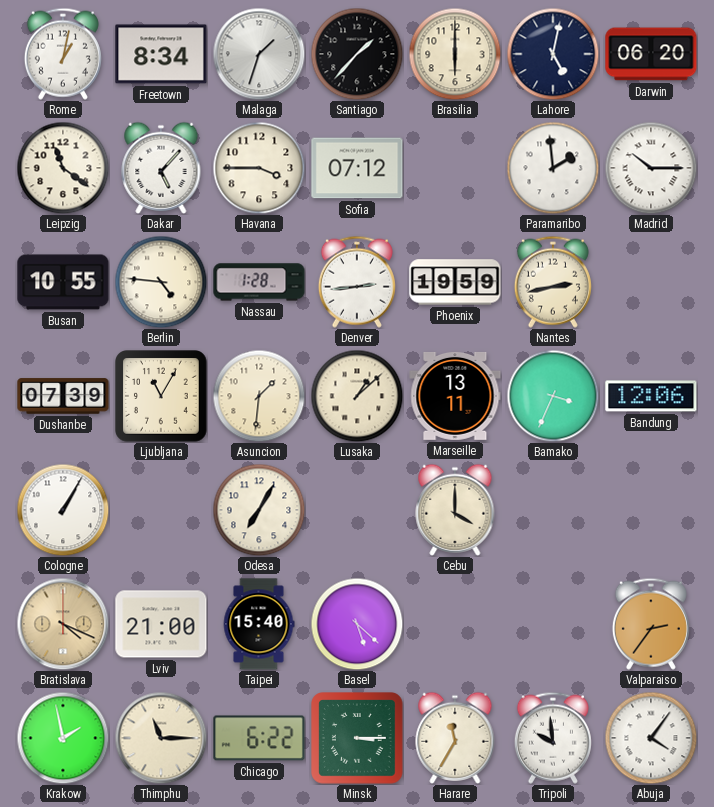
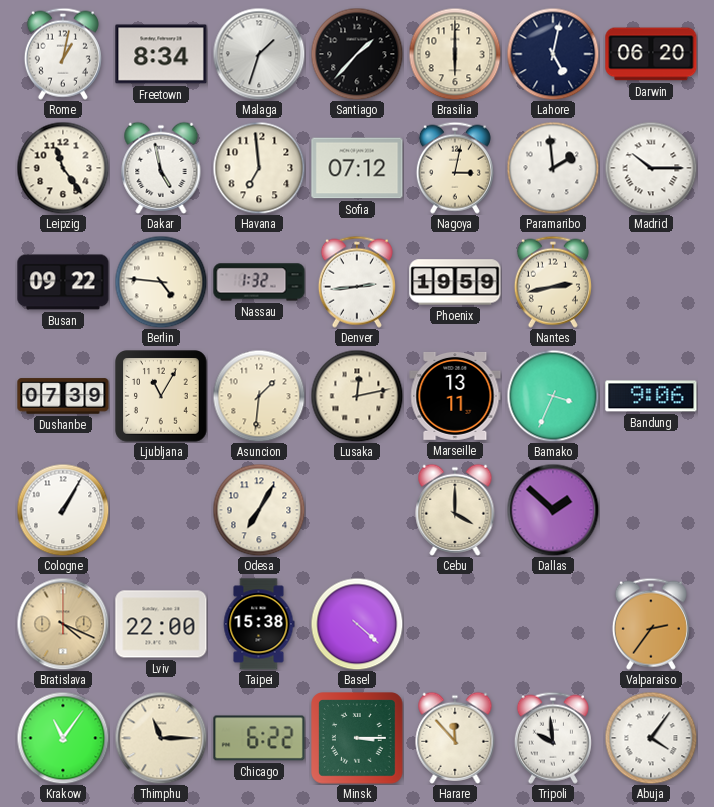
Leipzig: 11:21 -> 11:24 (63, 168)
Dakar: 5:07 -> 4:58 (161, 168)
Havana: 3:45 -> 6:59 (259, 168)
Nagoya: none -> 3:02 (455, 168)
Busan: 10:55 -> 09:22 (63, 282)
Nassau: 1:28 -> 1:32 (259, 282)
Lusaka: 1:08 -> 12:13 (357, 396)
Bandung: 12:06 -> 9:06 (651, 396)
Dallas: none -> 1:52 (553, 510)
Lviv: 21:00 -> 22:00 (161, 624)
Taipei: 15:40 -> 15:38 (259, 624)
Basel: 5:22 -> 4:22 (357, 624)
Krakow: 1:58 -> 11:06 (63, 738)
Harare: 11:35 -> 11:53 (455, 738)
